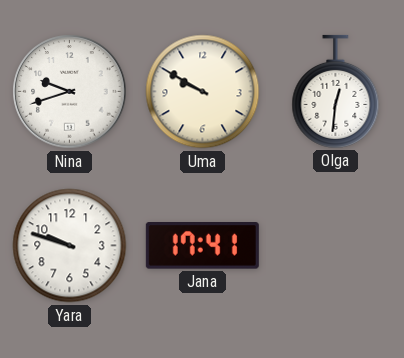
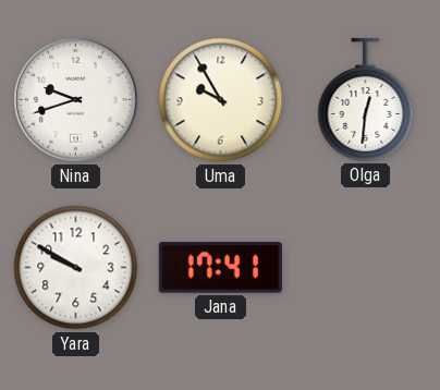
Uma: 9:50 -> 9:55 (221, 100)
Yara: 9:48 -> 9:50 (76, 268)
